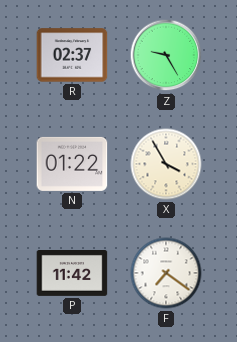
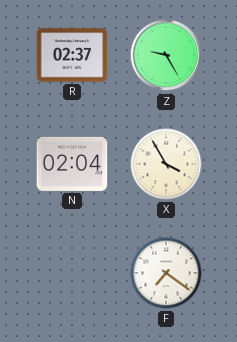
N: 01:22 -> 02:04 (72, 164)
P: 11:42 -> none (72, 274)
